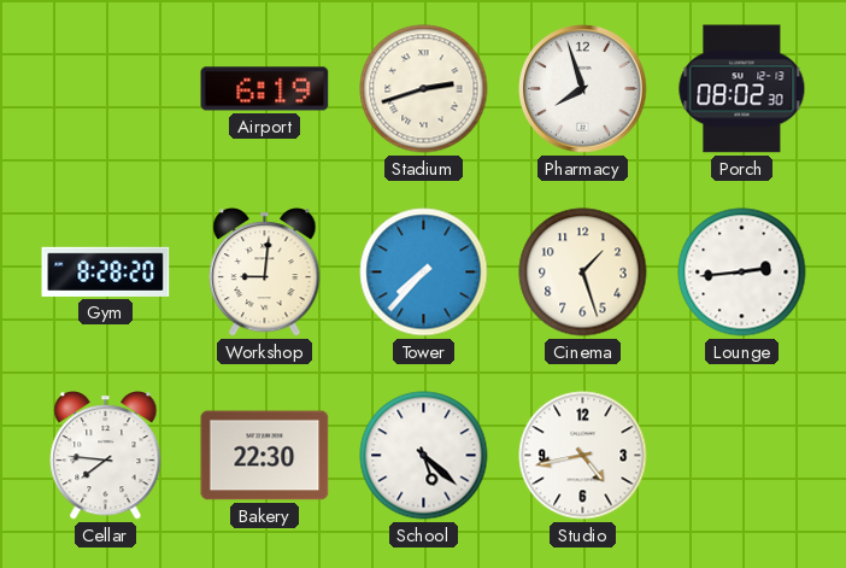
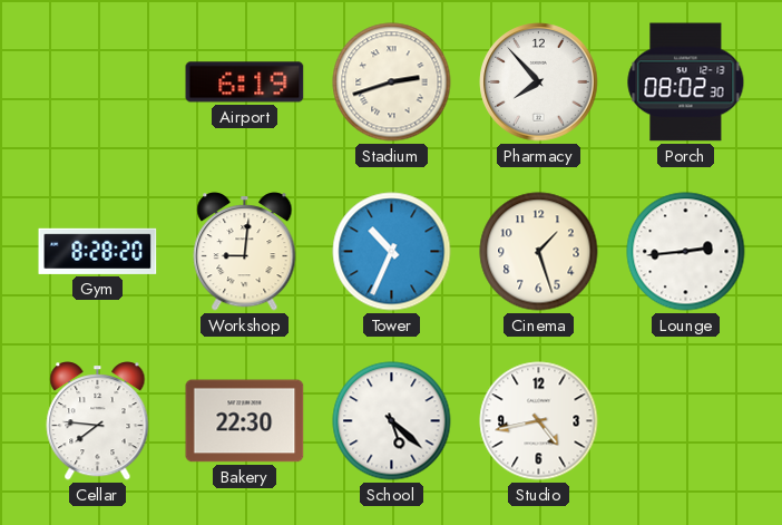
Pharmacy: 7:57 -> 7:53 (539, 82)
Tower: 7:37 -> 10:34 (392, 252)
